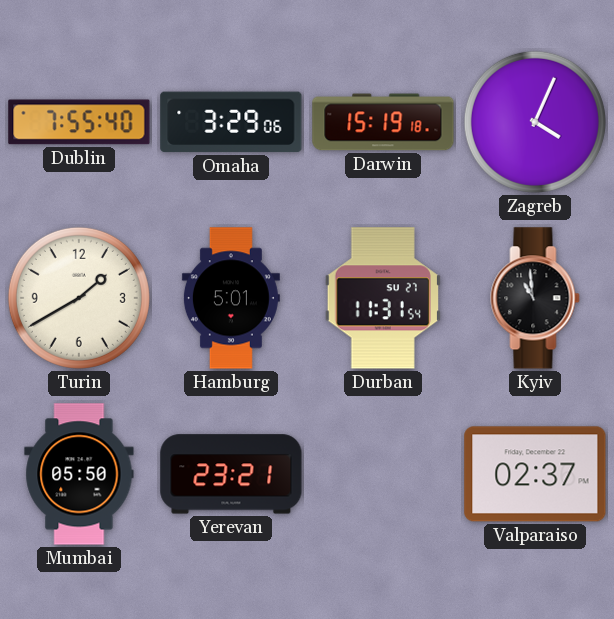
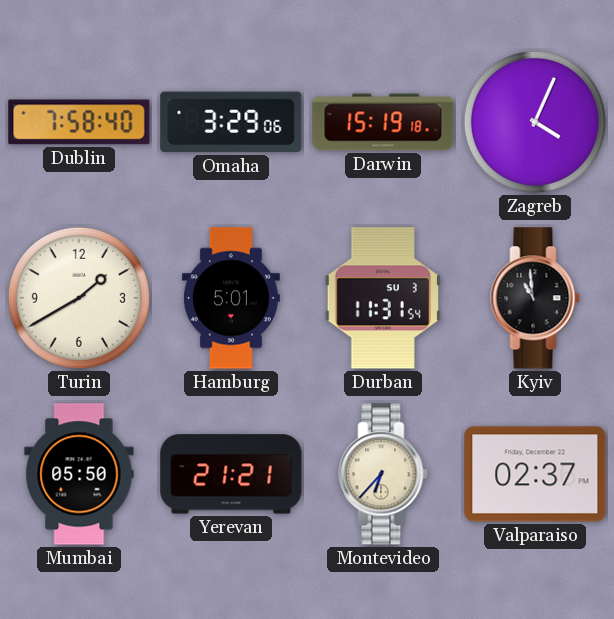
Dublin: 7:55 -> 7:58 (79, 122)
Durban date: SU 27 -> SU 3 (383, 298)
Yerevan: 23:21 -> 21:21 (231, 474)
Montevideo: none -> 6:37 (383, 474)
